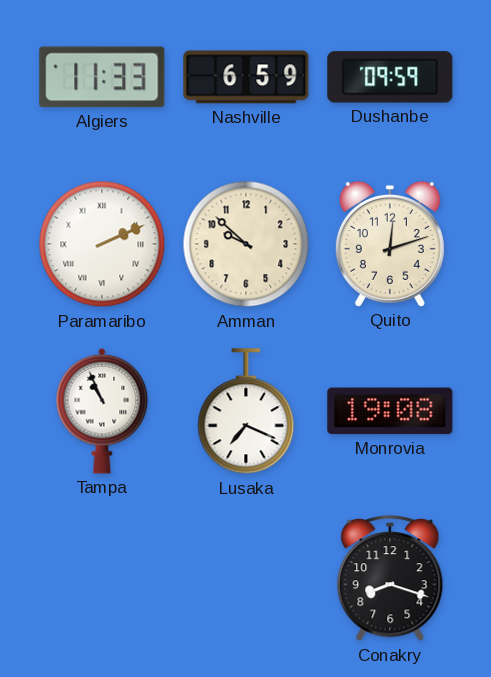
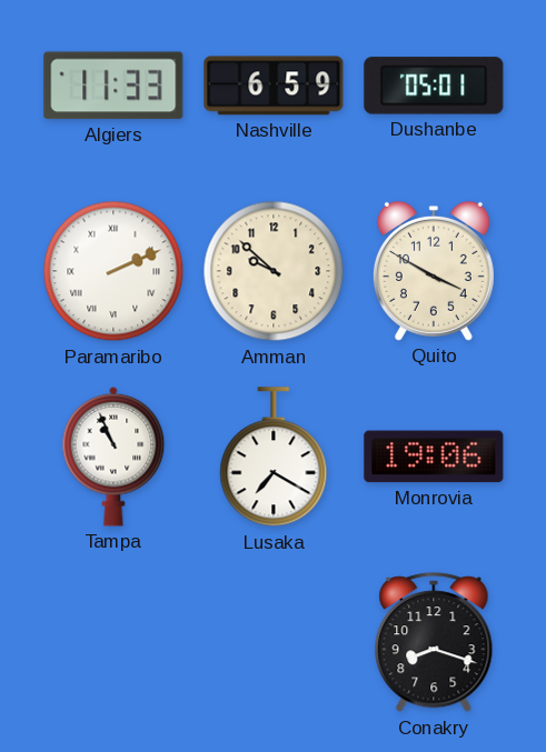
Dushanbe: 09:59 -> 05:01 (434, 86)
Quito: 12:12 -> 3:50 (434, 271)
Lusaka: 7:19 -> 7:20 (274, 458)
Monrovia: 19:08 -> 19:06 (434, 457)
